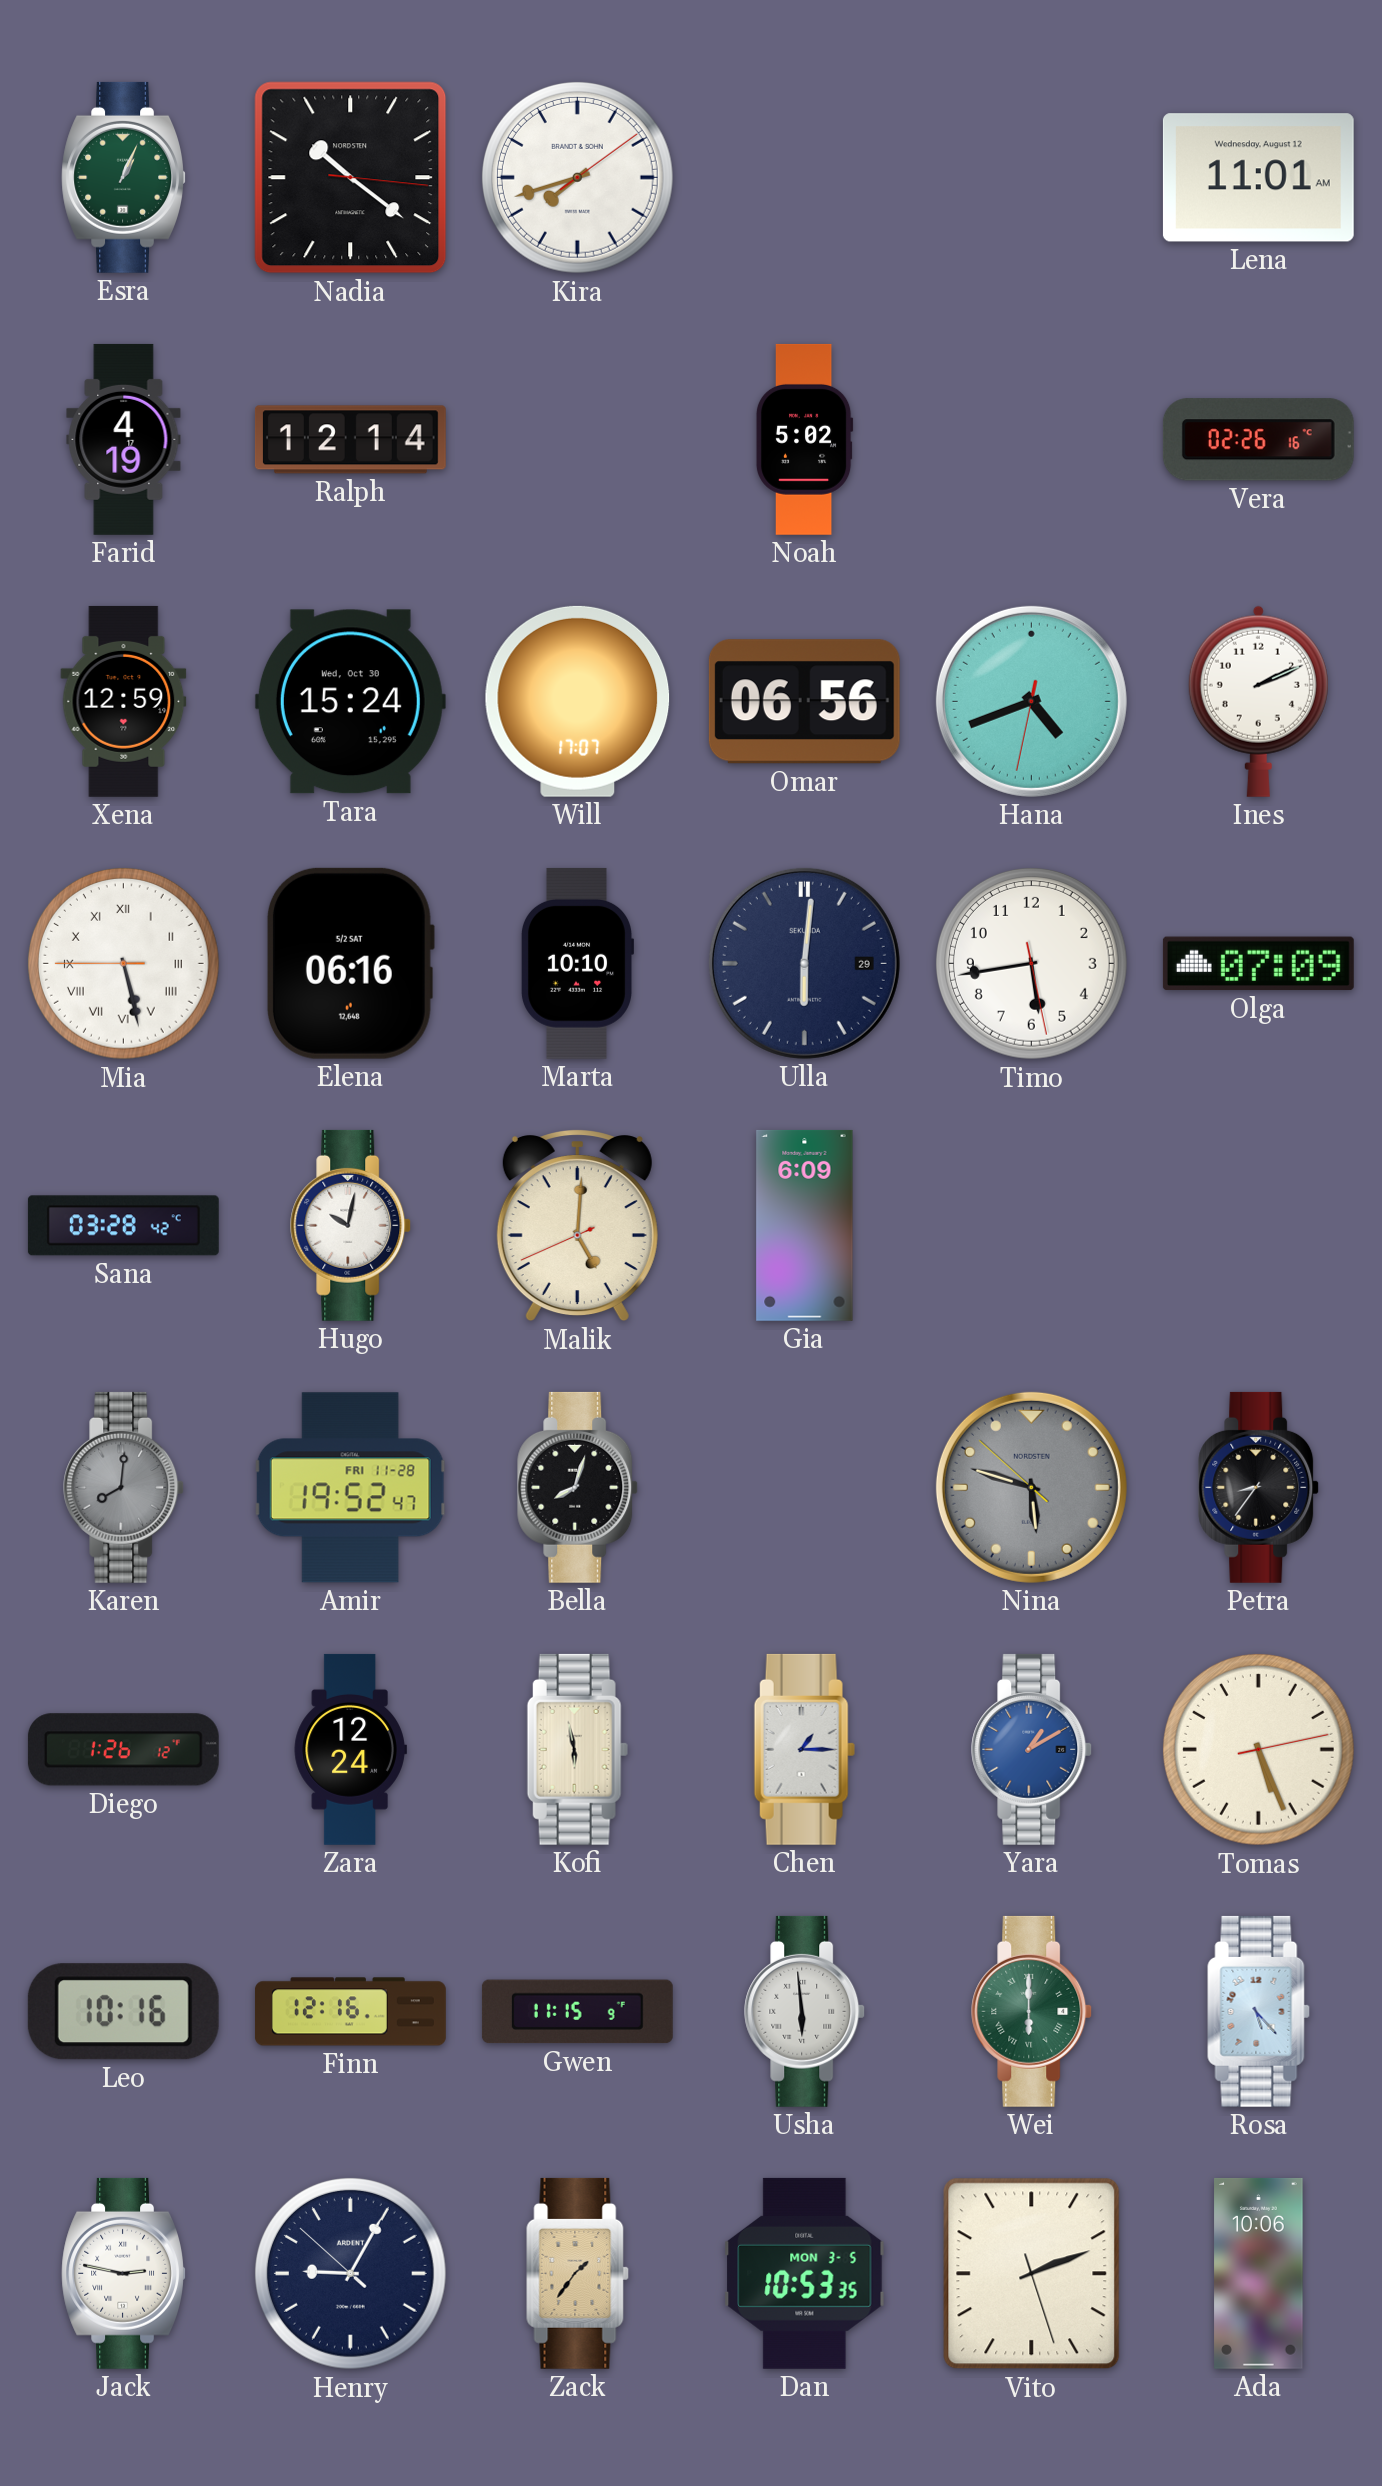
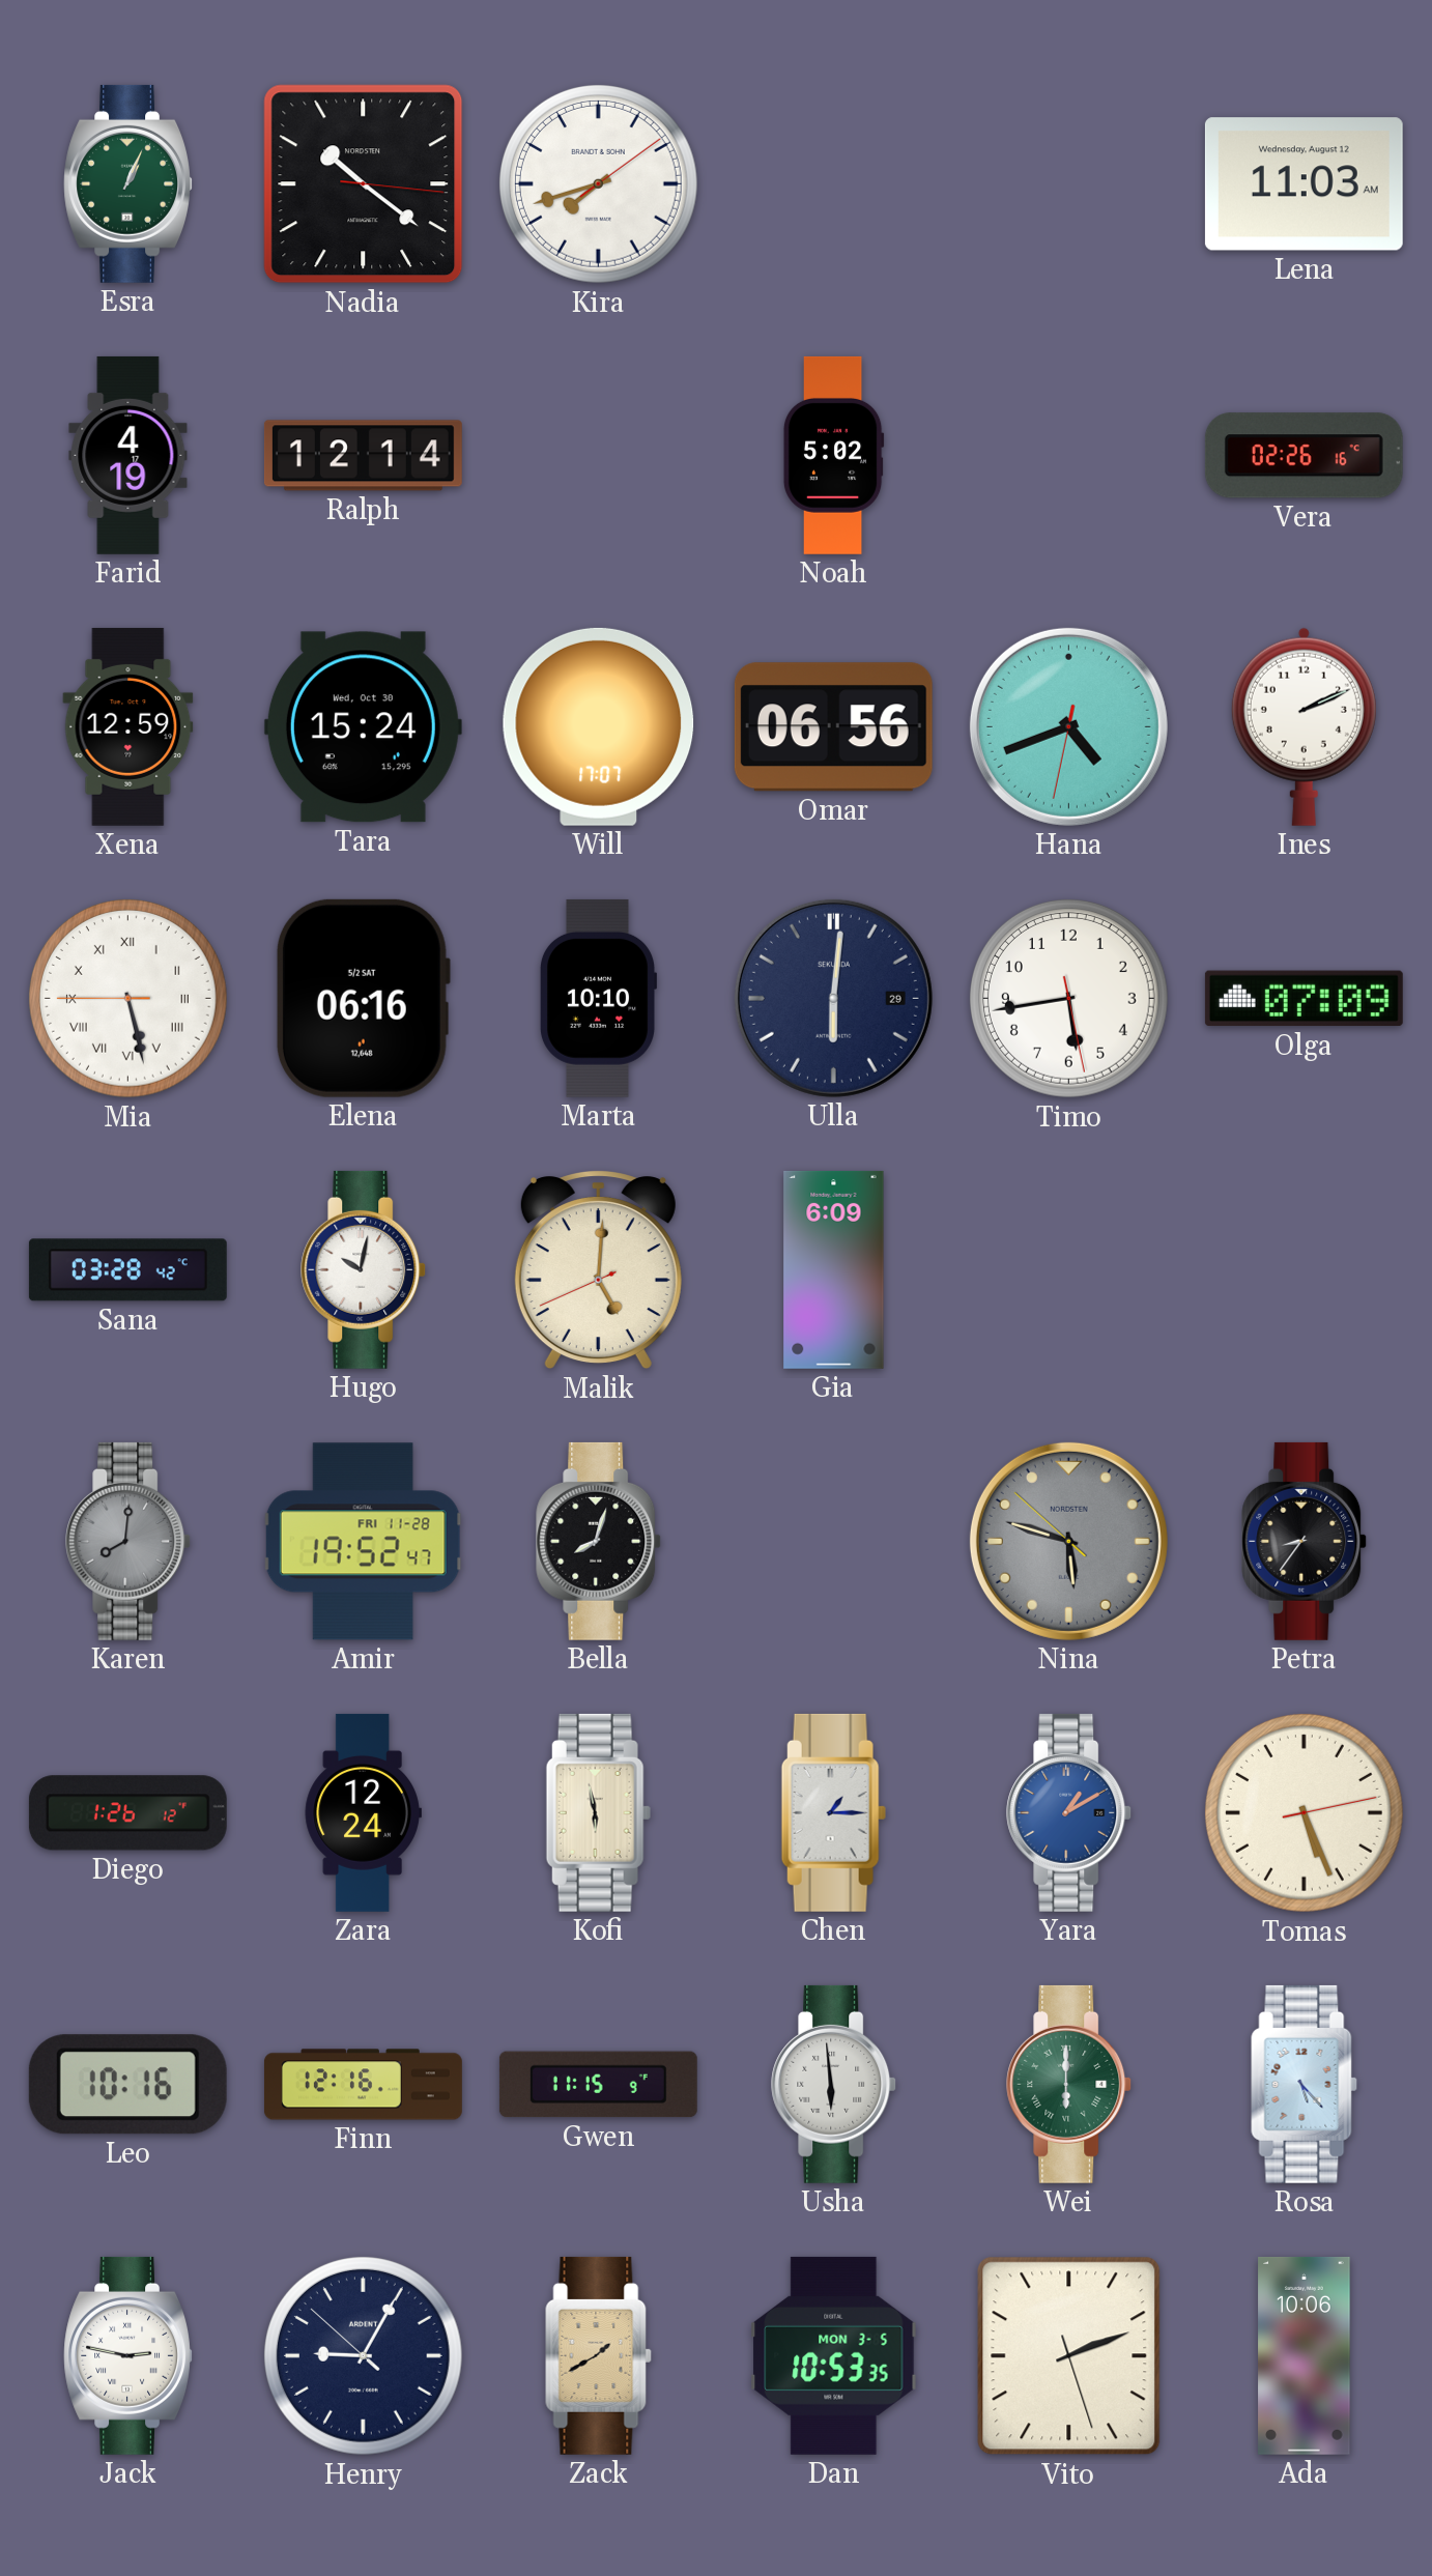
Lena: 11:01 -> 11:03 (1304, 184)
Zack: 1:36 -> 1:40 (599, 2355)
